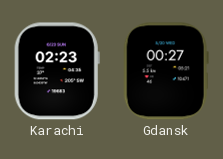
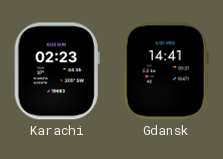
Gdansk: 00:27 -> 14:41 (166, 71)
